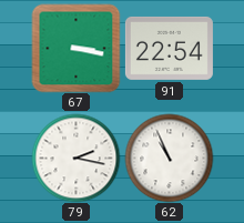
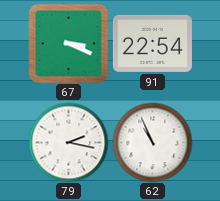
67: 3:17 -> 3:19 (68, 43)
